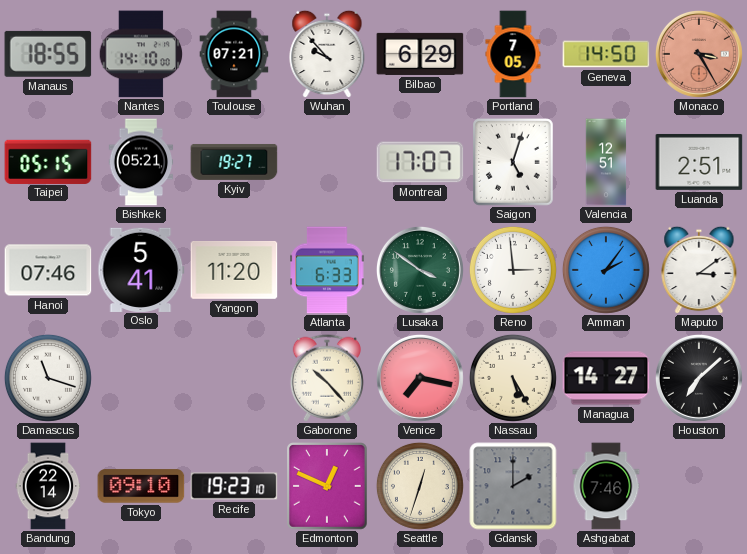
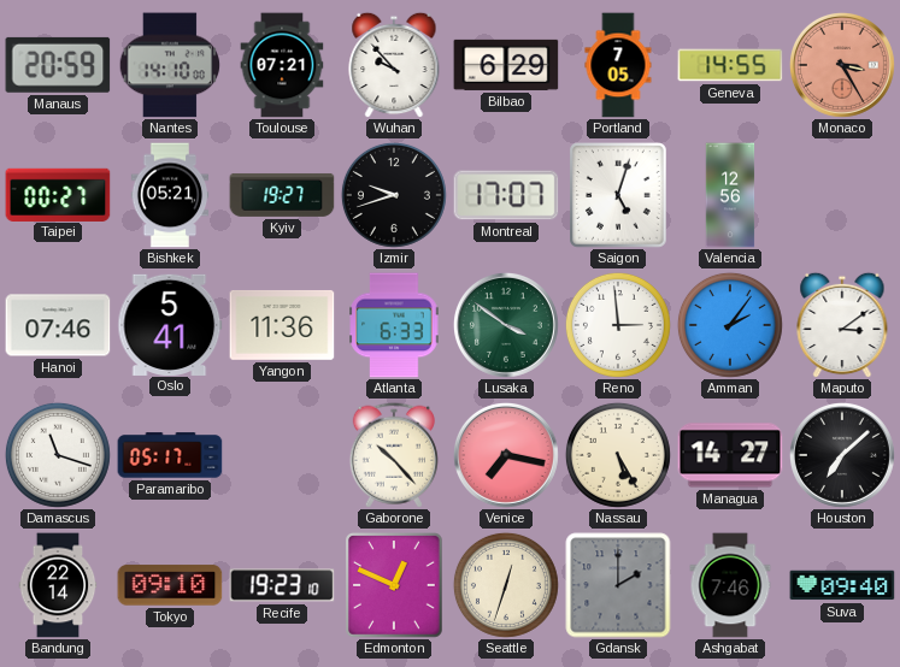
Manaus: 18:55 -> 20:59 (58, 65)
Geneva: 14:50 -> 14:55 (730, 65)
Taipei: 05:15 -> 00:27 (58, 194)
Izmir: none -> 9:42 (394, 195)
Valencia: 12:51 -> 12:56 (730, 195)
Luanda: 2:51 -> none (699, 162)
Yangon: 11:20 -> 11:36 (282, 325)
Paramaribo: none -> 05:17 (170, 455)
Suva: none -> 09:40 (842, 585)
